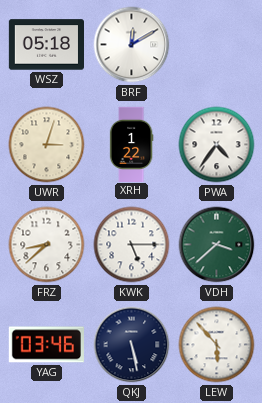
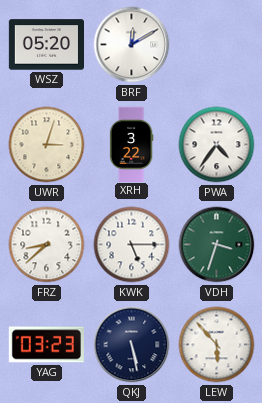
WSZ: 05:18 -> 05:20 (46, 45)
XRH: 1:22 -> 3:22 (131, 144)
VDH: 3:38 -> 3:33 (217, 245)
YAG: 03:46 -> 03:23 (46, 345)
